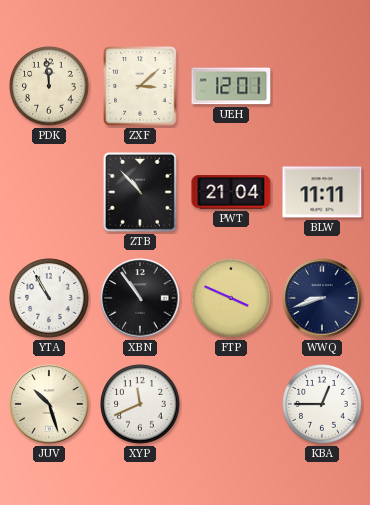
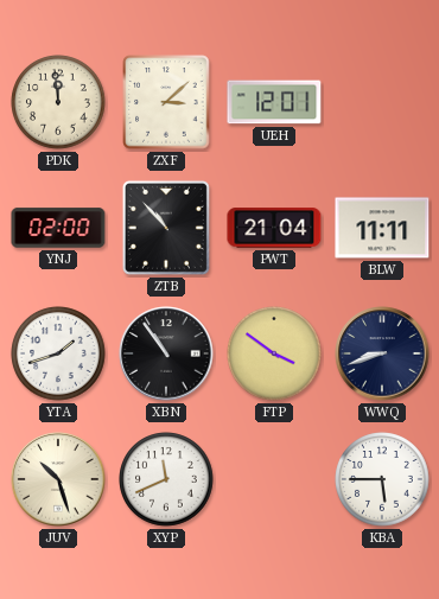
YNJ: none -> 02:00 (58, 228)
YTA: 10:55 -> 1:42 (58, 353)
FTP: 3:49 -> 3:51 (274, 353)
KBA: 12:45 -> 5:45 (382, 479)
